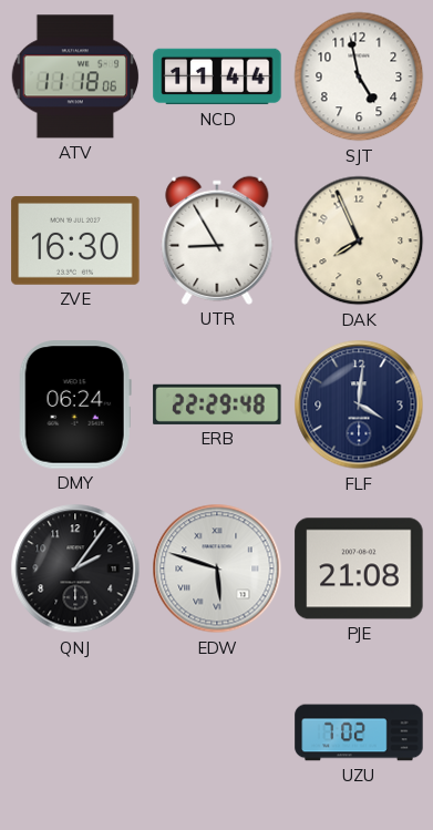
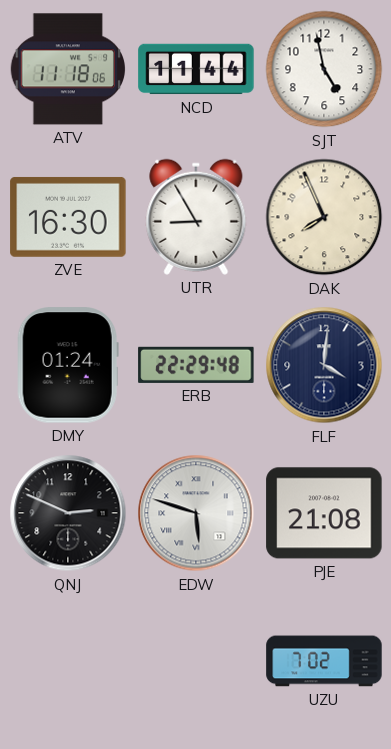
DMY: 06:24 -> 01:24 (68, 365)
QNJ: 2:06 -> 2:49 (68, 513)
